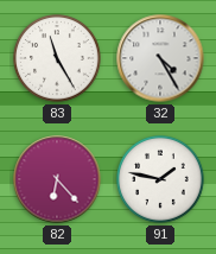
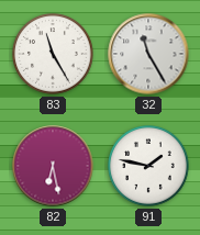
32: 4:25 -> 11:25 (148, 54)
82: 6:23 -> 6:28 (53, 166)
